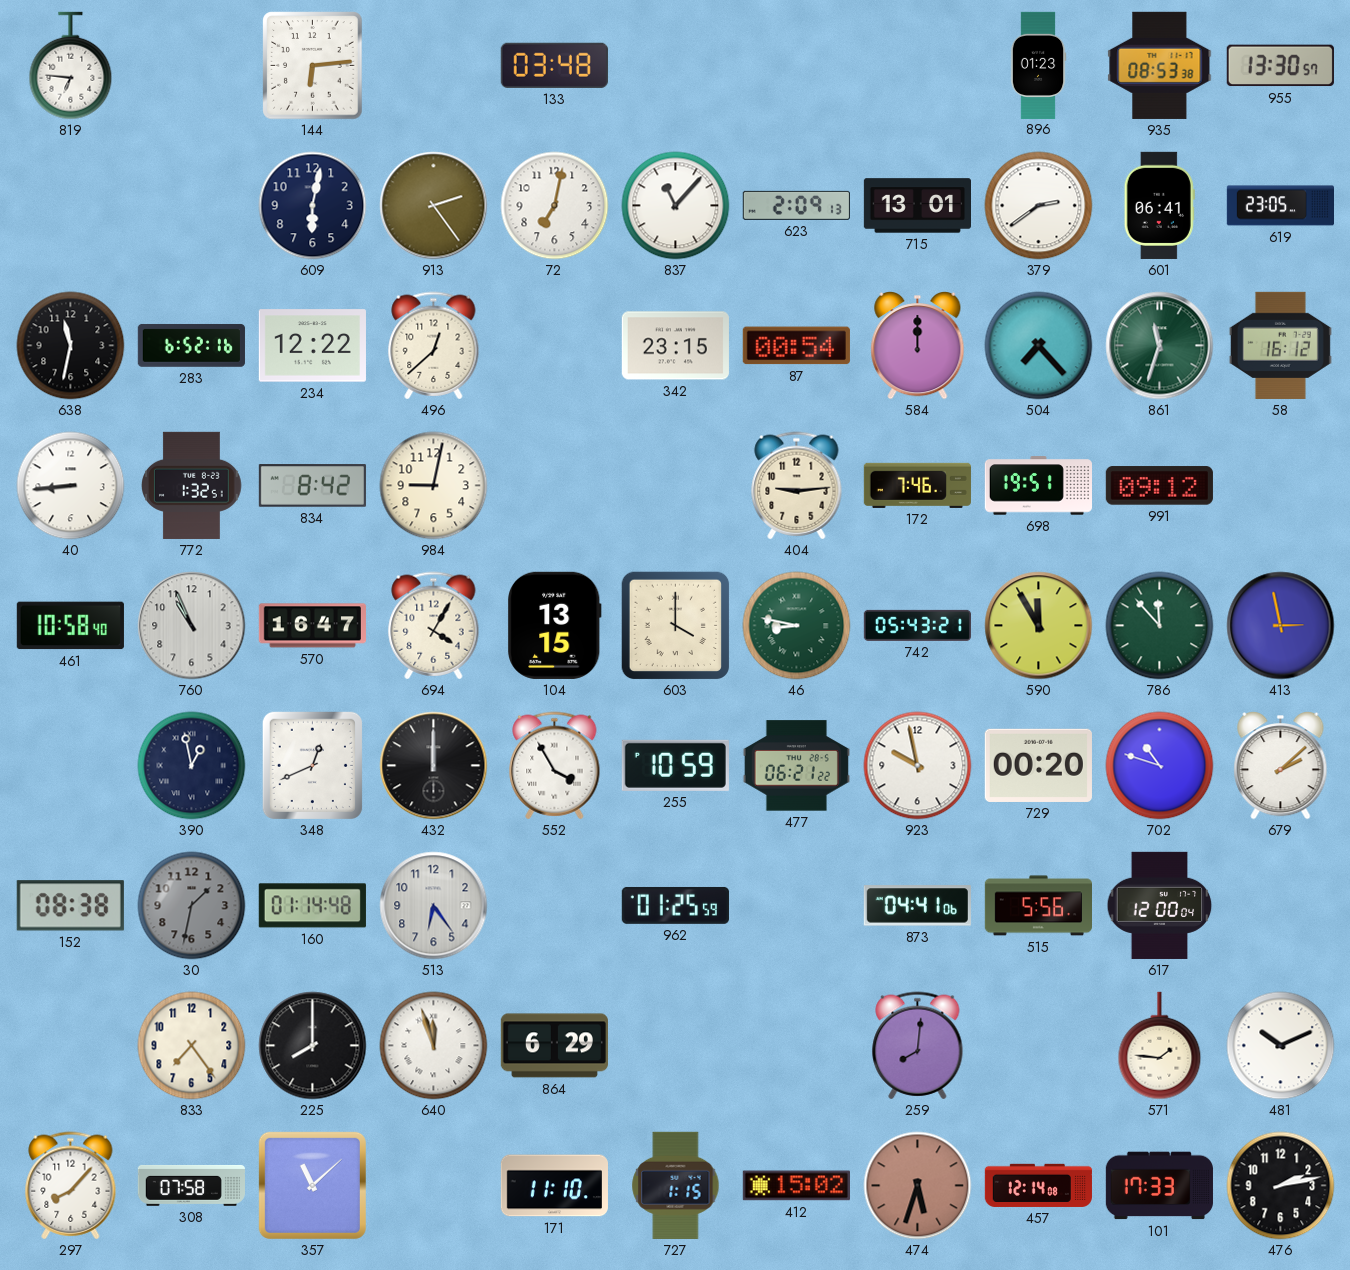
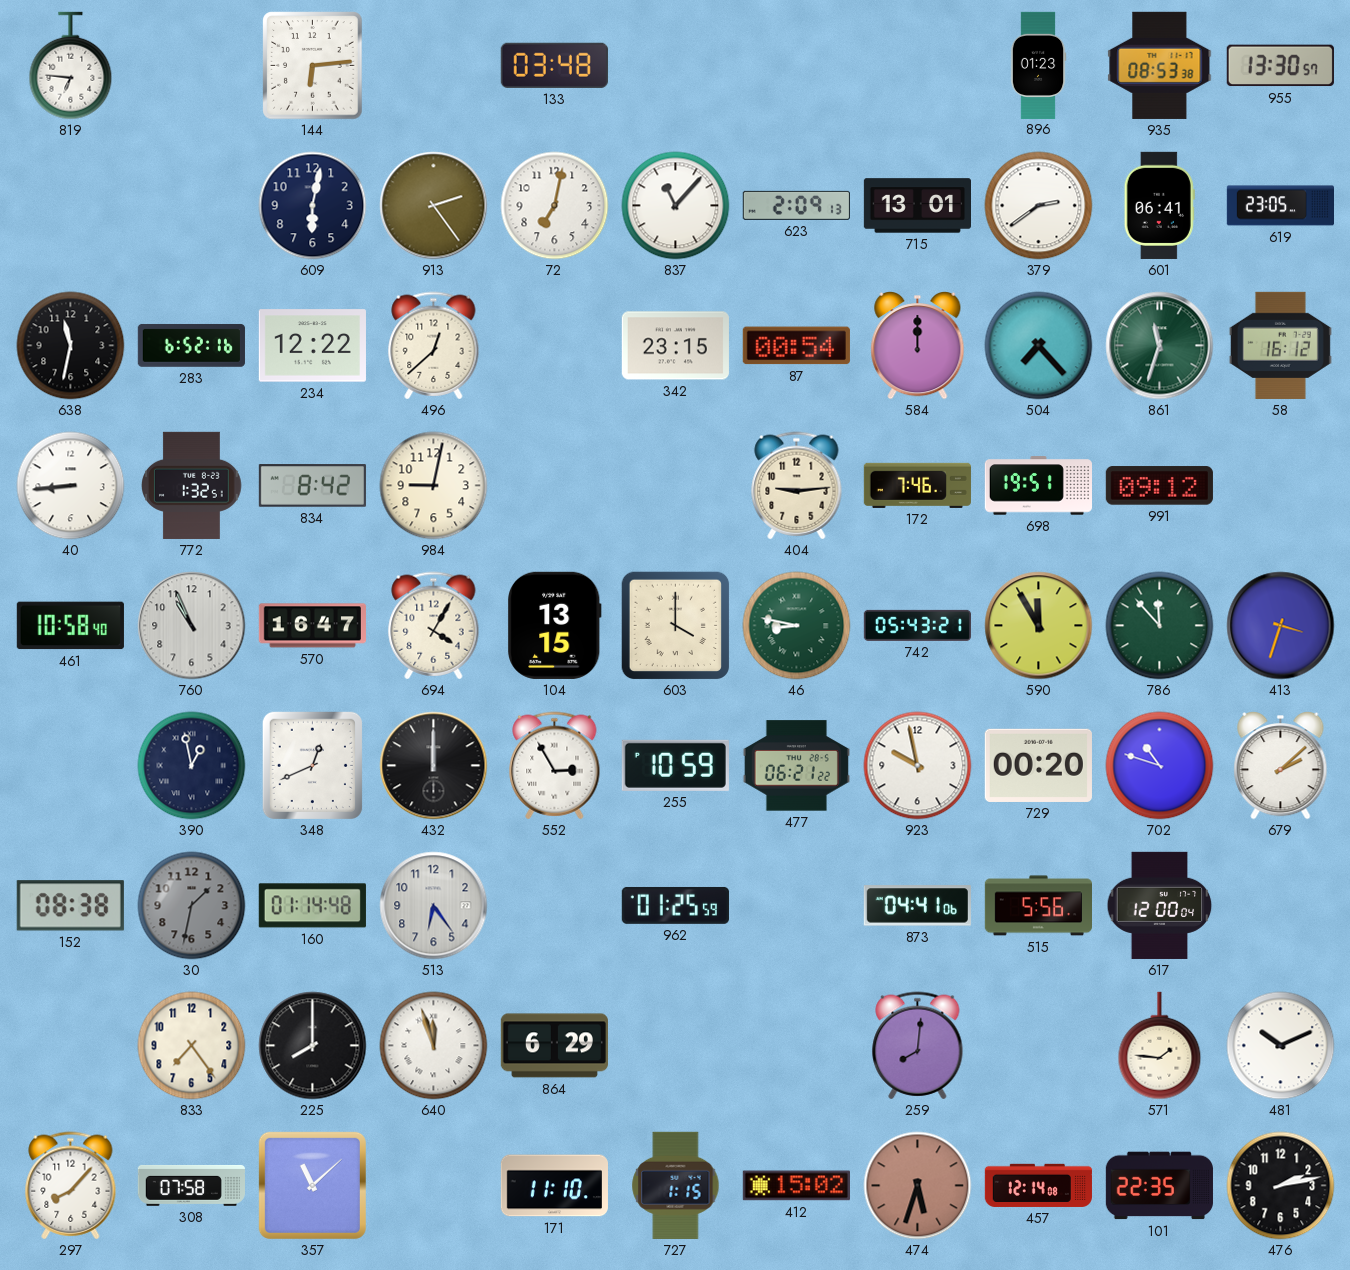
413: 2:58 -> 3:33 (1281, 626)
552: 3:55 -> 2:55 (555, 766)
101: 17:33 -> 22:35 (1159, 1186)
